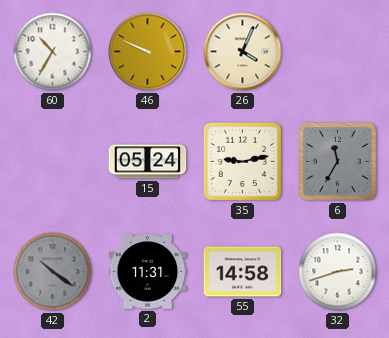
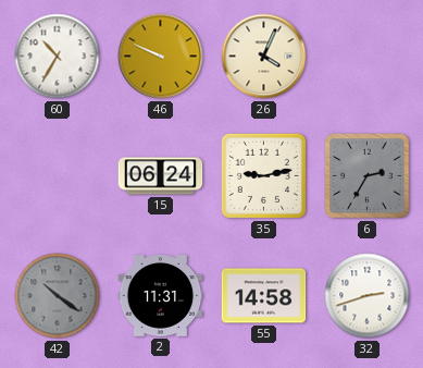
15: 05:24 -> 06:24 (161, 176)
6: 11:35 -> 2:35 (368, 176)
